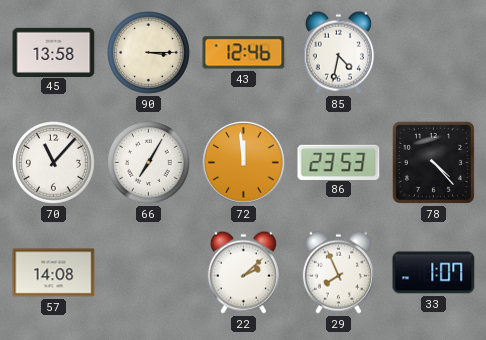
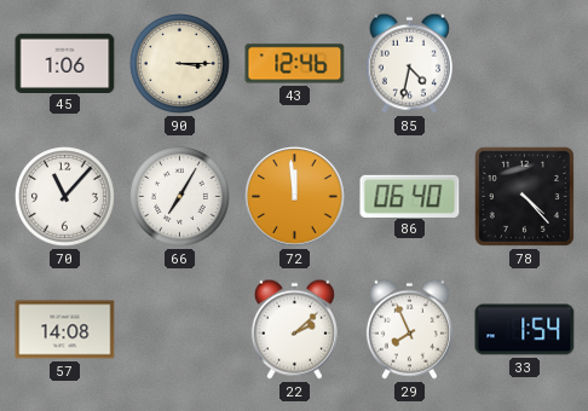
45: 13:58 -> 1:06 (65, 63)
86: 23:53 -> 06:40 (410, 196)
33: 1:07 -> 1:54 (525, 330)
